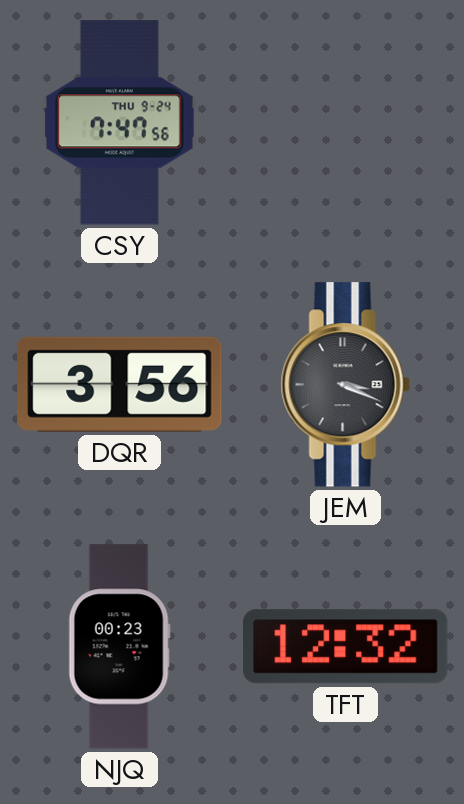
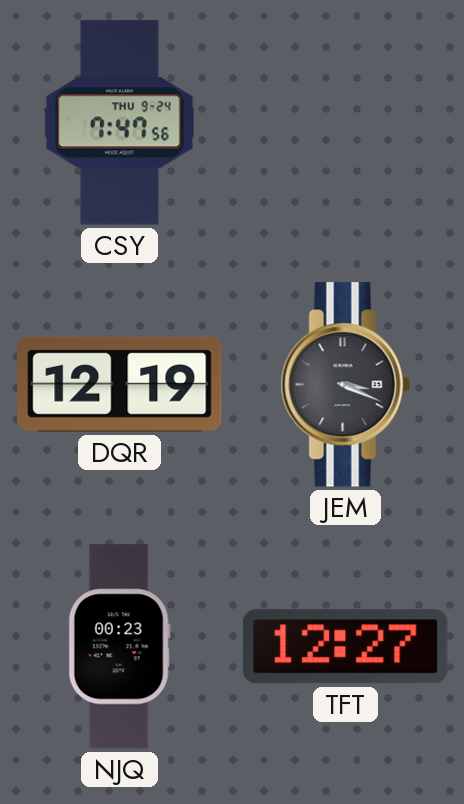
DQR: 3:56 -> 12:19 (120, 384)
TFT: 12:32 -> 12:27 (346, 647)
